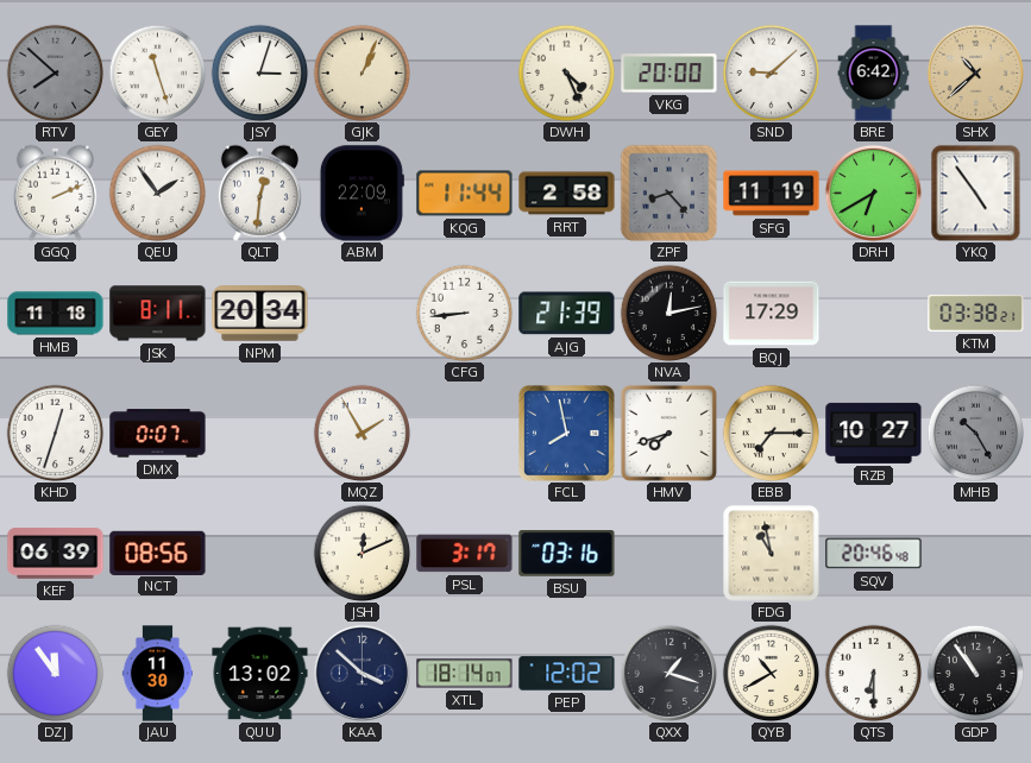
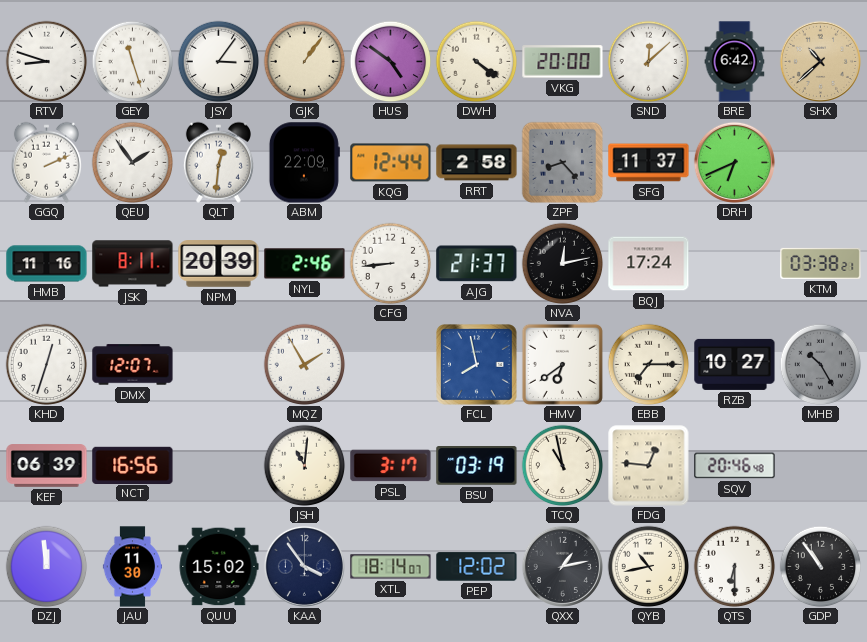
RTV: 7:52 -> 8:48 (46, 61)
RTV dial: grey -> white (46, 61)
JSY: 3:03 -> 3:06 (218, 61)
GJK: 1:04 -> 1:06 (304, 61)
HUS: none -> 4:51 (390, 61)
DWH: 4:26 -> 4:21 (476, 61)
SND: 9:08 -> 12:08 (648, 61)
KQG: 11:44 -> 12:44 (391, 163)
SFG: 11:19 -> 11:37 (649, 163)
DRH: 6:40 -> 6:41 (734, 162)
YKQ: 4:54 -> none (976, 193)
HMB: 11:18 -> 11:16 (47, 264)
NPM: 20:34 -> 20:39 (219, 264)
NYL: none -> 2:46 (305, 264)
AJG: 21:39 -> 21:37 (477, 264)
BQJ: 17:29 -> 17:24 (649, 264)
DMX: 0:07 -> 12:07 (133, 365)
HMV: 7:42 -> 6:39 (562, 364)
NCT: 08:56 -> 16:56 (133, 465)
JSH: 12:11 -> 11:01 (304, 465)
BSU: 03:16 -> 03:19 (477, 466)
TCQ: none -> 10:58 (562, 465)
FDG: 10:58 -> 12:46 (649, 466)
DZJ: 11:54 -> 11:59 (46, 566)
QUU: 13:02 -> 15:02 (219, 567)
KAA: 3:52 -> 3:54 (304, 566)
QXX: 1:18 -> 1:13 (562, 566)
QYB: 10:40 -> 10:43 (648, 566)
